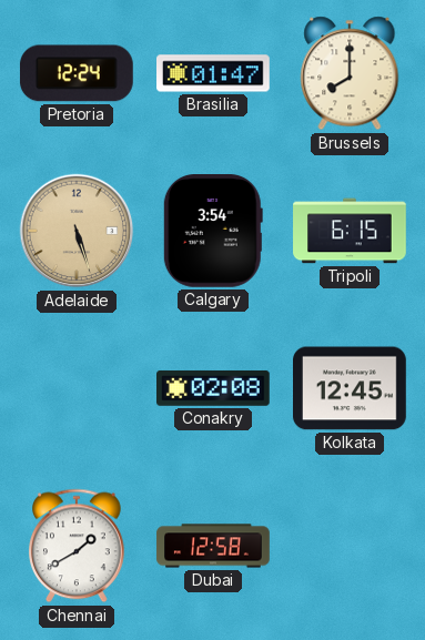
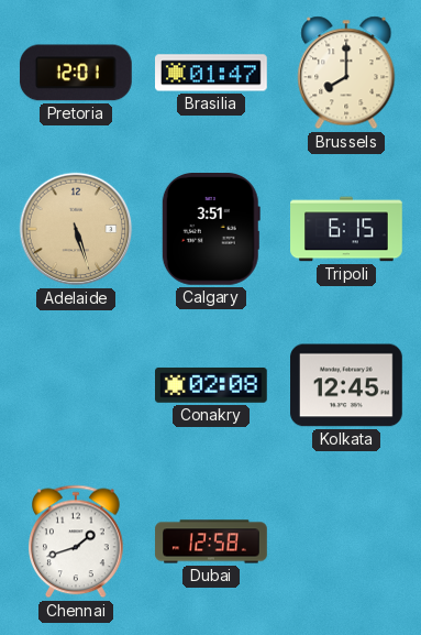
Pretoria: 12:24 -> 12:01 (76, 73)
Calgary: 3:54 -> 3:51 (211, 230)
Chennai: 1:40 -> 1:42 (77, 541)
